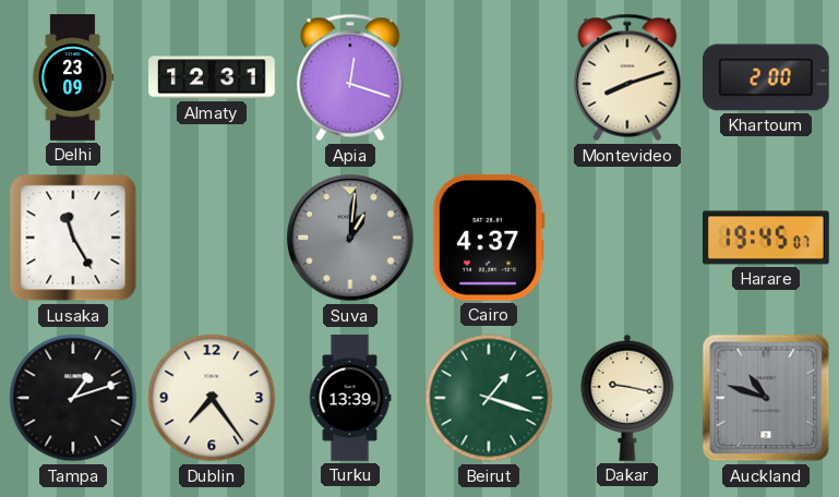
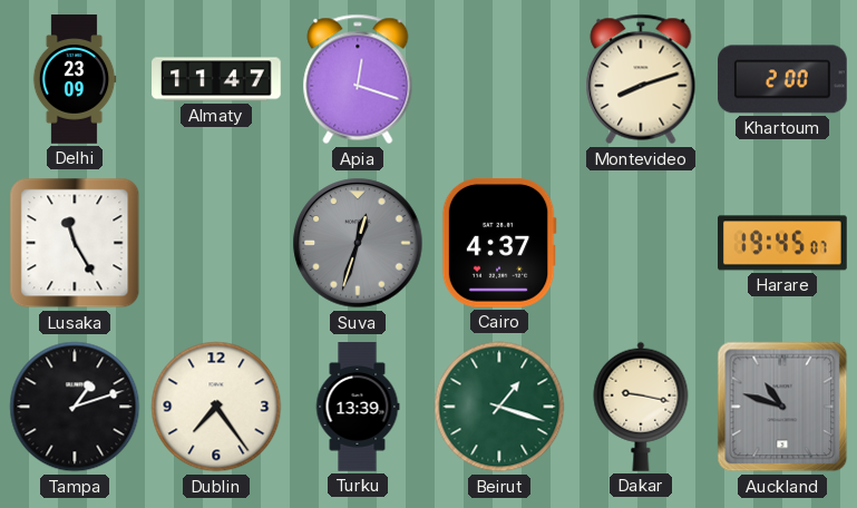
Almaty: 12:31 -> 11:47 (216, 79)
Suva: 1:01 -> 12:33 (358, 243)
